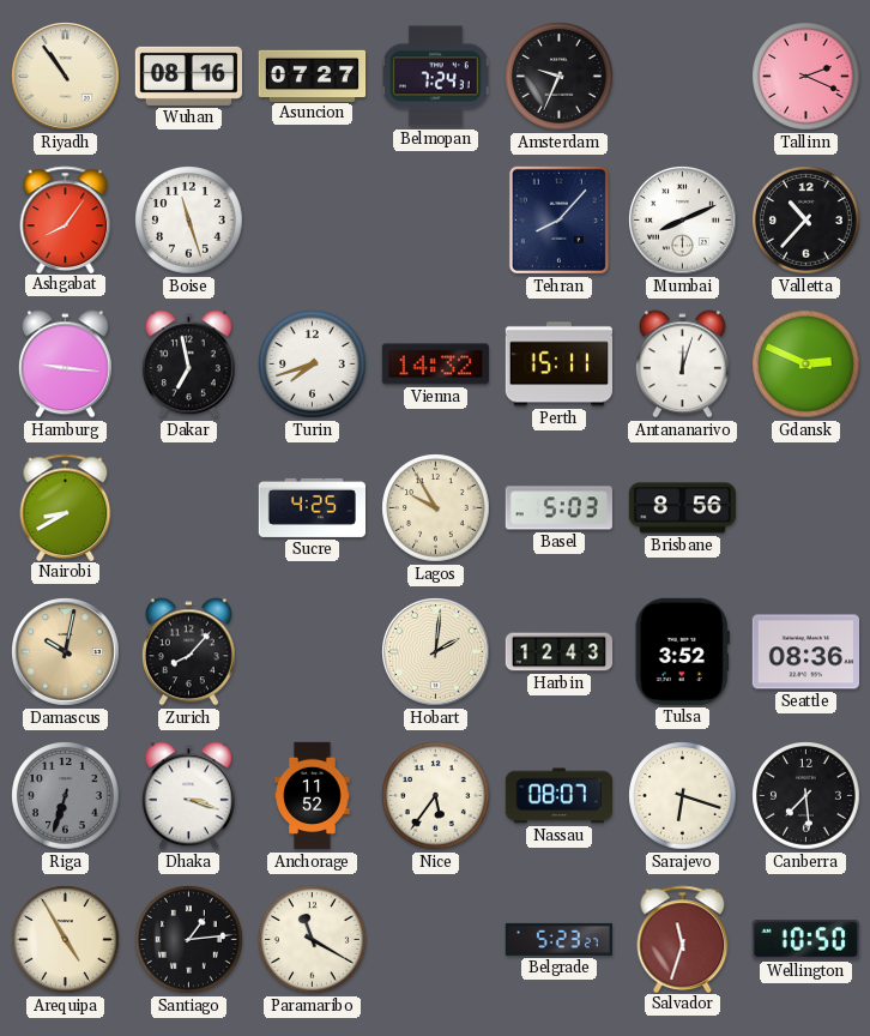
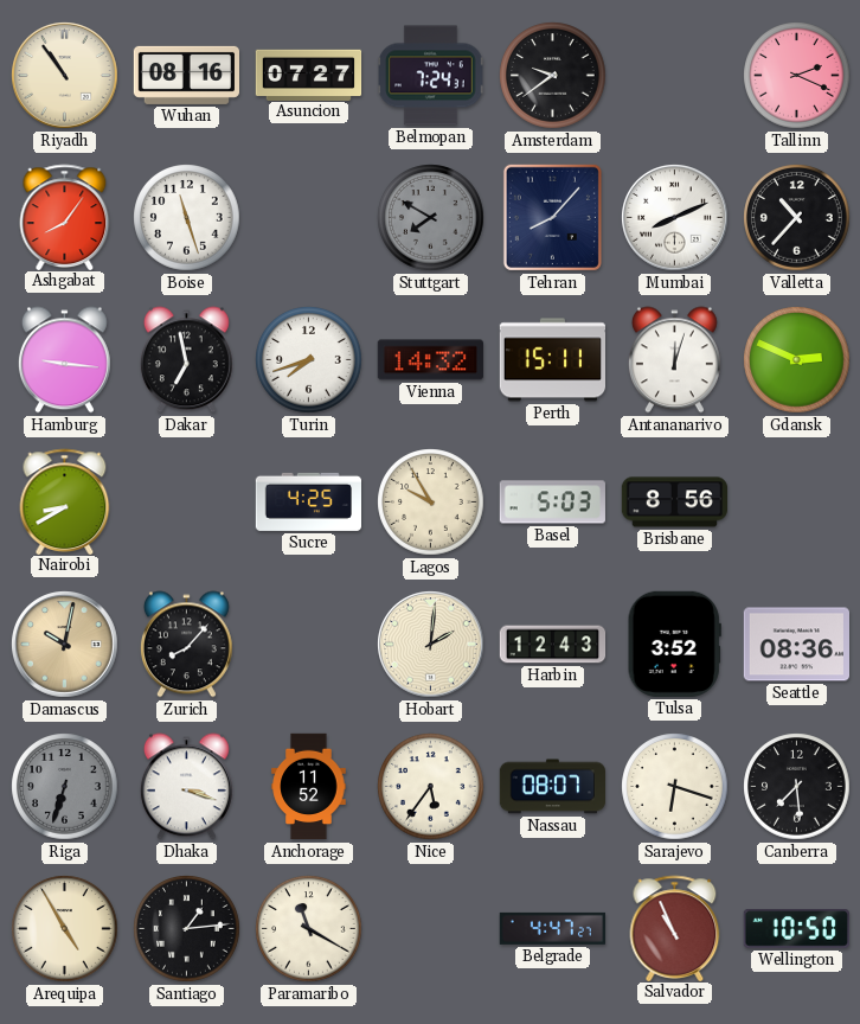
Amsterdam: 9:34 -> 9:39 (553, 76)
Stuttgart: none -> 7:50 (431, 218)
Belgrade: 5:23 -> 4:47 (552, 928)
Salvador: 11:33 -> 10:56 (675, 928)
